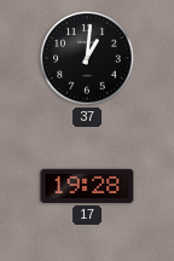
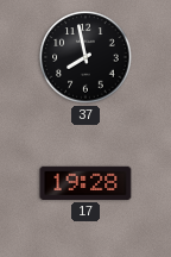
37: 1:01 -> 7:58 (85, 57)
